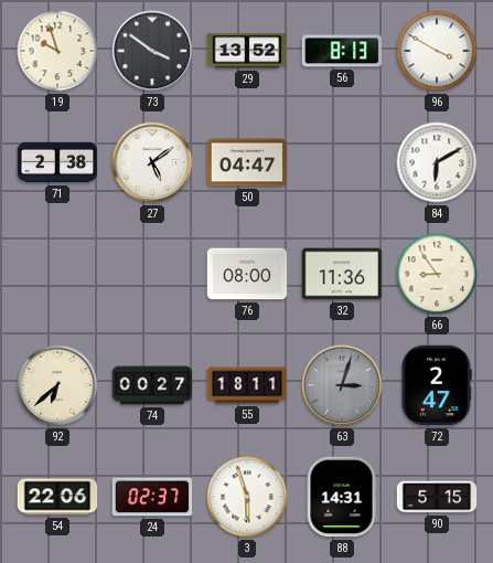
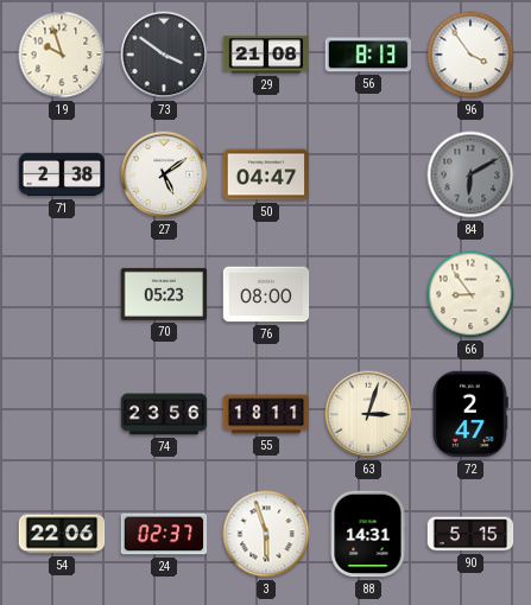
29: 13:52 -> 21:08 (266, 55)
96: 3:50 -> 3:54 (470, 55)
84 dial: white -> grey (470, 174)
70: none -> 05:23 (164, 294)
32: 11:36 -> none (342, 274)
92: 6:38 -> none (57, 385)
74: 00:27 -> 23:56 (164, 414)
63 dial: grey -> cream (368, 414)
